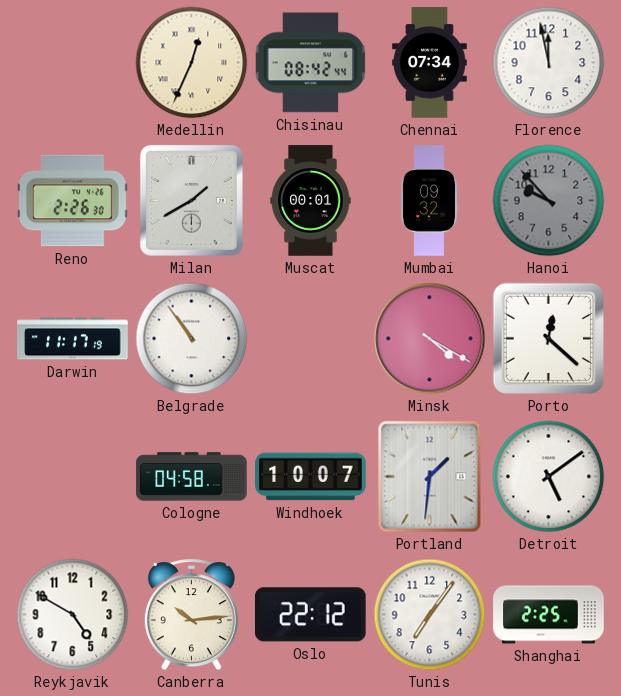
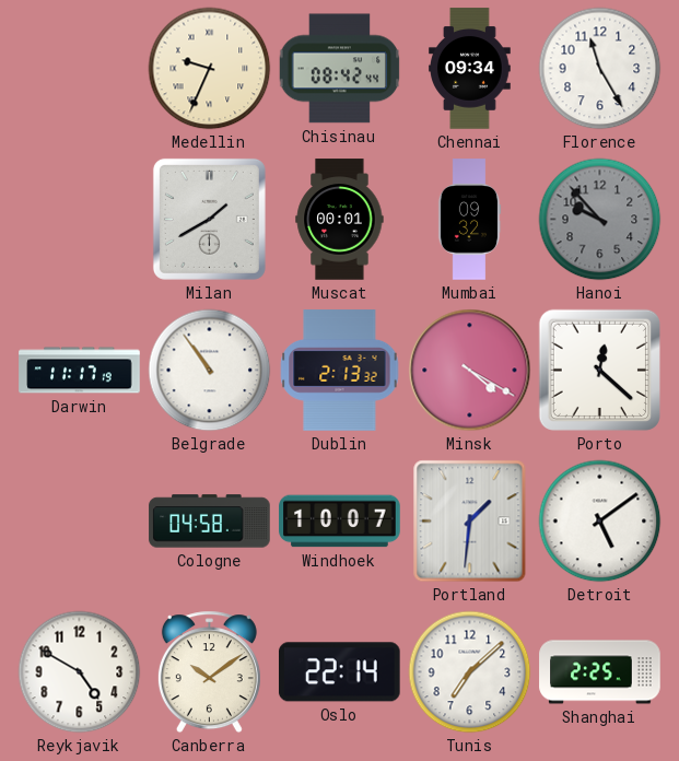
Medellin: 12:34 -> 9:34 (210, 69)
Chennai: 07:34 -> 09:34 (470, 69)
Florence: 11:58 -> 11:25 (600, 69)
Reno: 2:26 -> none (73, 201)
Dublin: none -> 2:13 (340, 371)
Canberra: 10:14 -> 10:09 (209, 672)
Oslo: 22:12 -> 22:14 (339, 672)
Tunis: 7:06 -> 7:08 (470, 672)
